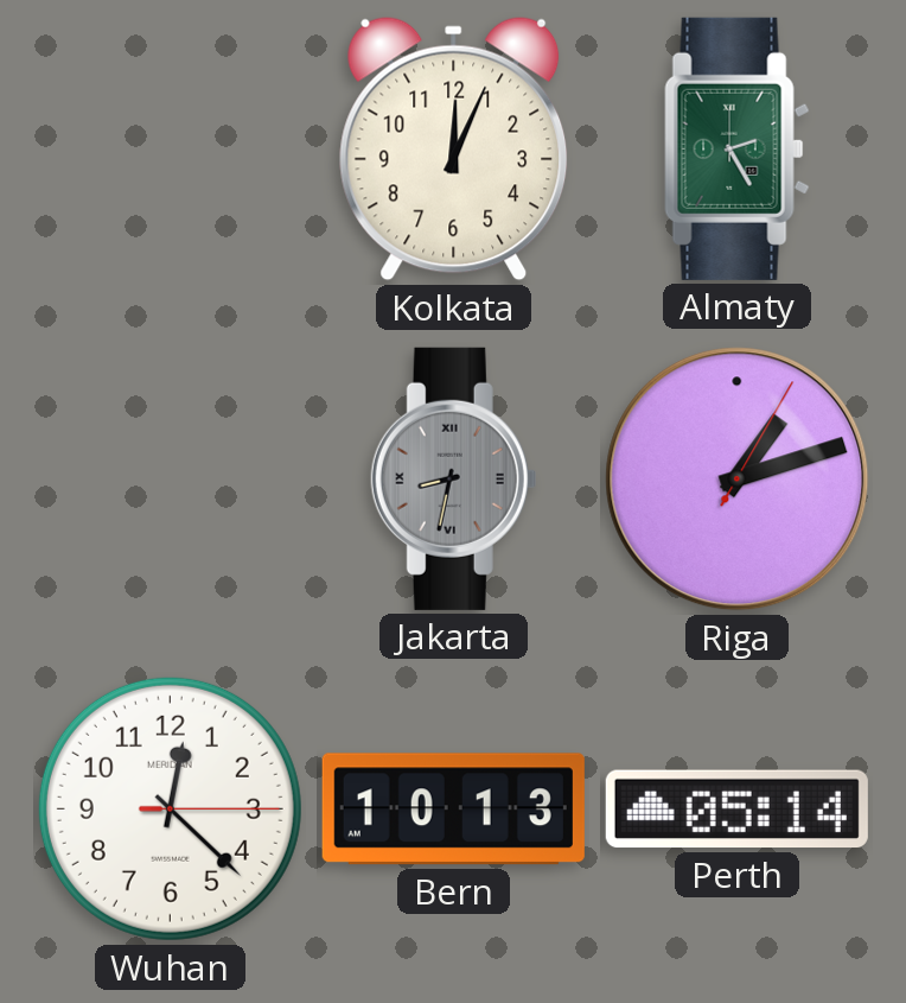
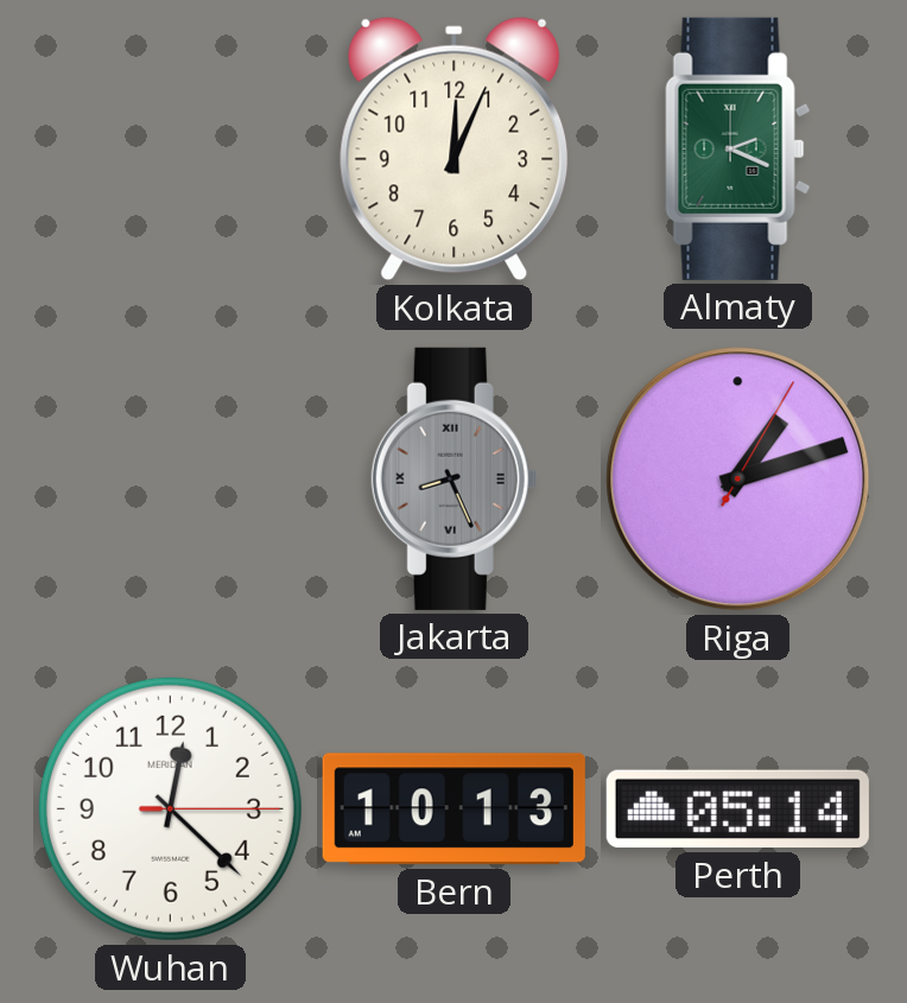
Almaty: 2:25 -> 2:19 (738, 148)
Jakarta: 8:32 -> 8:26 (455, 478)
